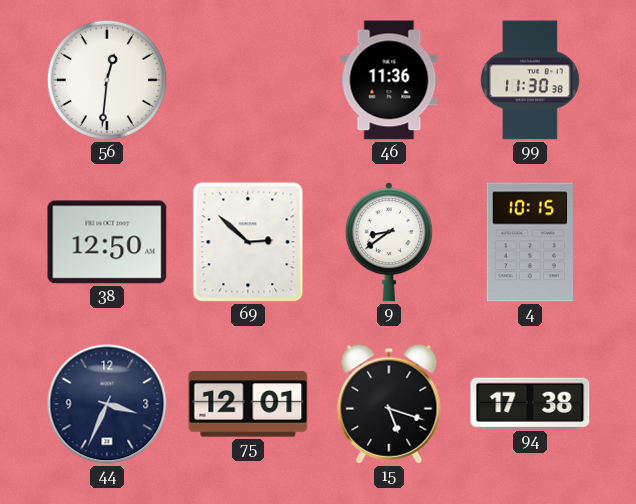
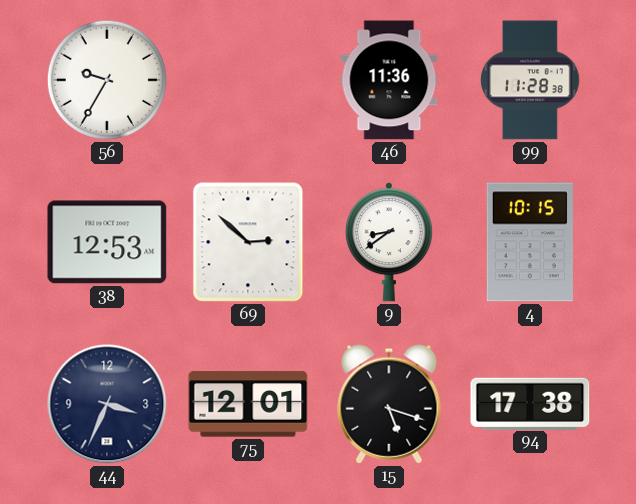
56: 12:31 -> 9:35 (107, 80)
99: 11:30 -> 11:28 (530, 80)
38: 12:50 -> 12:53 (107, 242)
